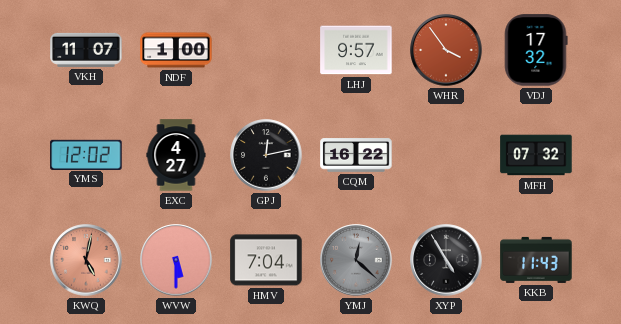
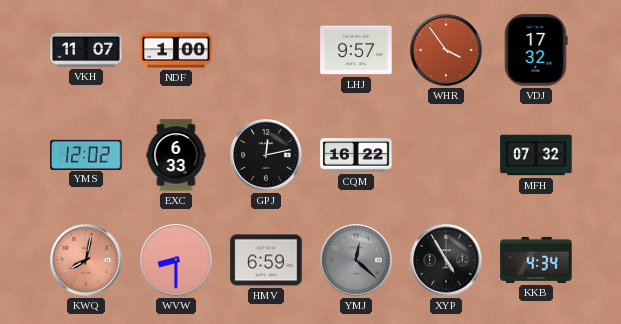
EXC: 4:27 -> 6:33 (176, 155)
KWQ: 5:02 -> 8:02 (86, 260)
WVW: 5:30 -> 8:30 (176, 260)
HMV: 7:04 -> 6:59 (266, 260)
KKB: 11:43 -> 4:34 (536, 260)
